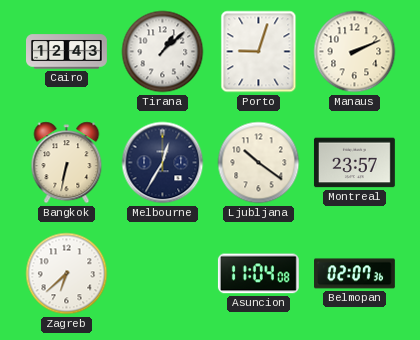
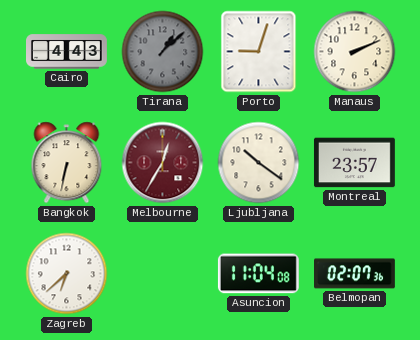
Cairo: 12:43 -> 4:43 (67, 52)
Tirana dial: white -> grey (163, 52)
Melbourne dial: navy -> burgundy (163, 163)
